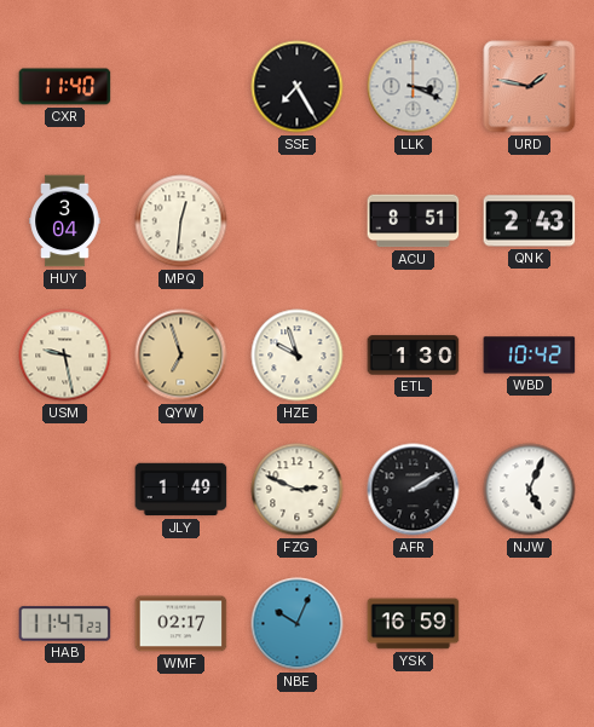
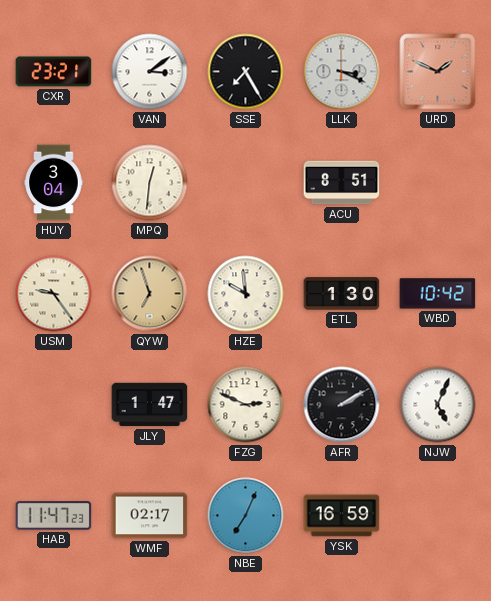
CXR: 11:40 -> 23:21 (54, 72)
VAN: none -> 3:09 (150, 72)
URD: 1:47 -> 1:49 (438, 72)
QNK: 2:43 -> none (530, 221)
USM: 9:28 -> 9:24 (54, 294)
HZE: 9:57 -> 9:59 (246, 294)
JLY: 1:49 -> 1:47 (150, 405)
NBE: 10:04 -> 7:04 (246, 516)
